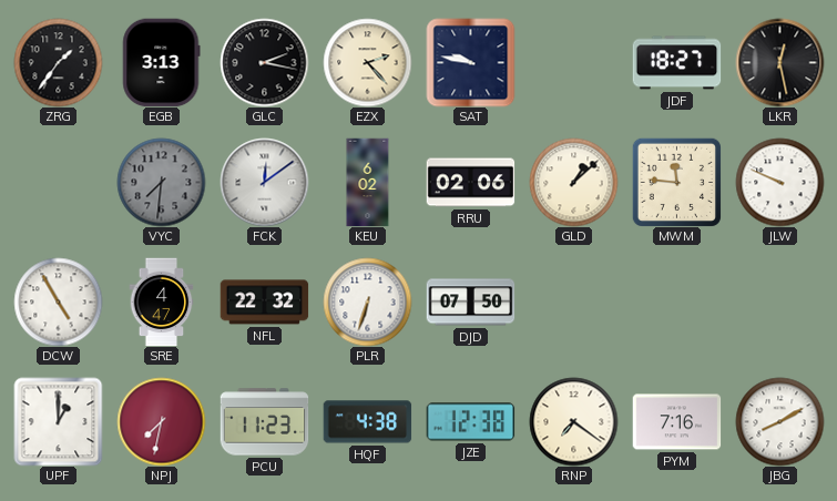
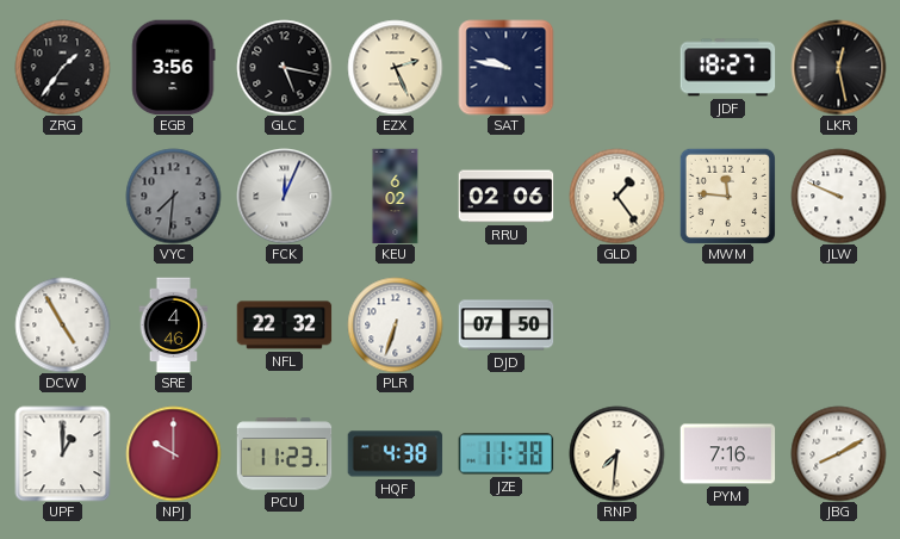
EGB: 3:13 -> 3:56 (174, 67)
GLC: 2:17 -> 5:17 (284, 67)
EZX: 2:23 -> 2:26 (395, 67)
FCK: 12:09 -> 12:04 (284, 196)
GLD: 1:08 -> 1:24 (616, 196)
SRE: 4:47 -> 4:46 (174, 324)
NPJ: 7:32 -> 10:00 (173, 453)
JZE: 12:38 -> 11:38 (505, 454)
RNP: 7:21 -> 7:31 (616, 453)
